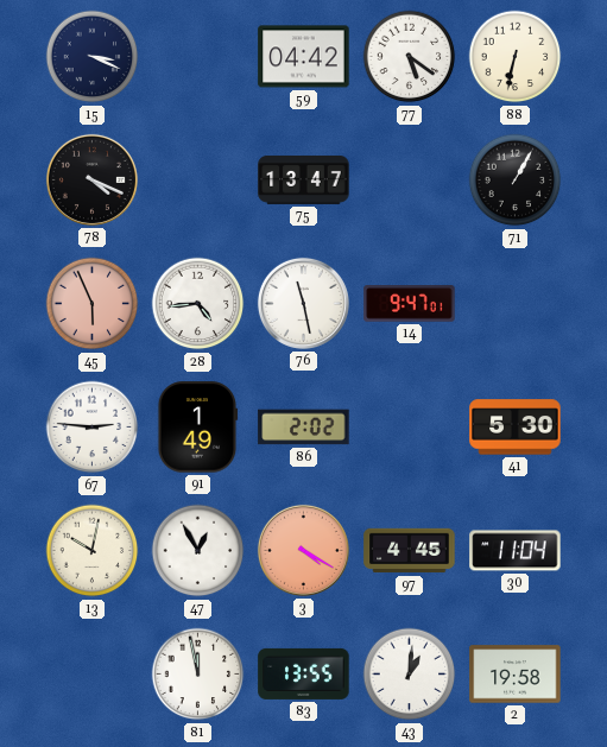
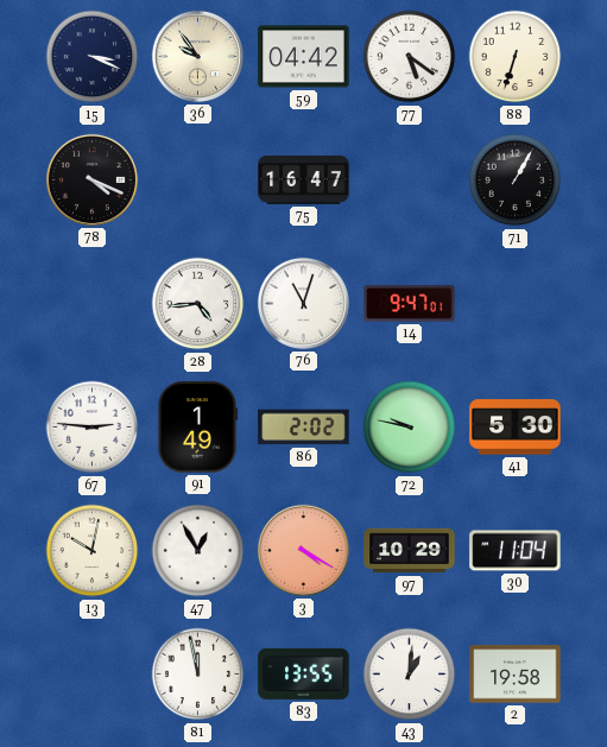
36: none -> 9:54 (197, 56)
88: 6:32 -> 6:33 (516, 57)
75: 13:47 -> 16:47 (304, 179)
45: 5:56 -> none (93, 304)
76: 11:28 -> 11:03 (303, 303)
72: none -> 9:47 (410, 428)
97: 4:45 -> 10:29 (410, 551)
